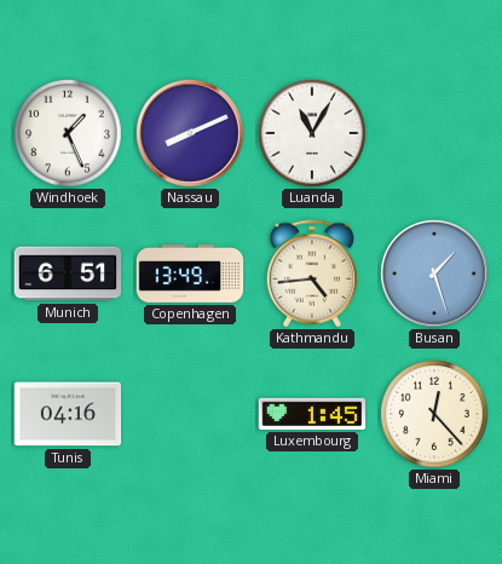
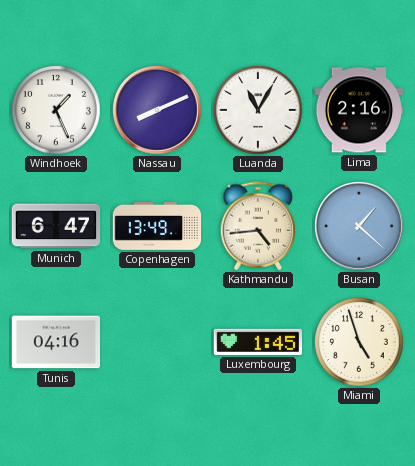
Lima: none -> 2:16 (359, 110)
Munich: 6:51 -> 6:47 (56, 226)
Busan: 1:27 -> 1:22 (359, 226)
Miami: 12:23 -> 4:57 (359, 342)
